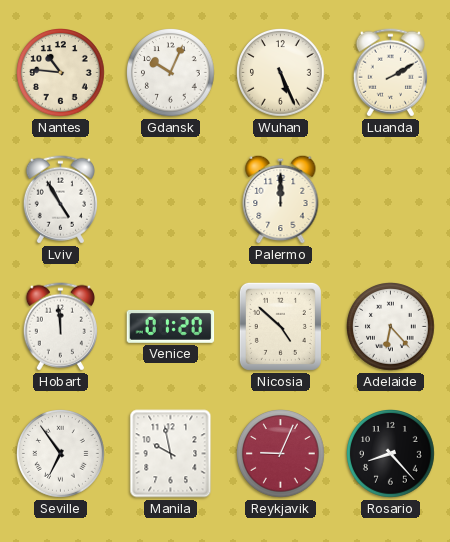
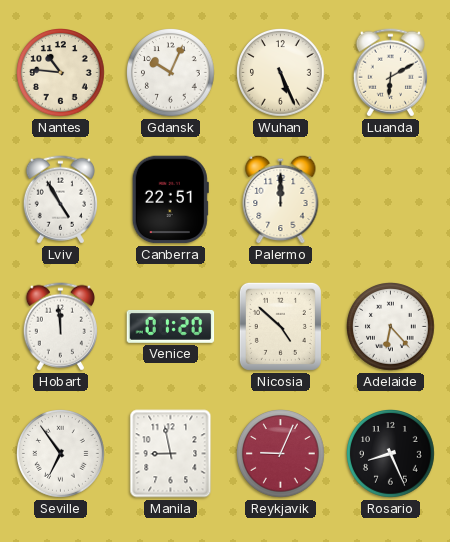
Luanda: 2:10 -> 6:10 (390, 73)
Canberra: none -> 22:51 (170, 200)
Manila: 9:58 -> 8:58 (171, 454)
Rosario: 8:23 -> 8:26 (391, 454)
